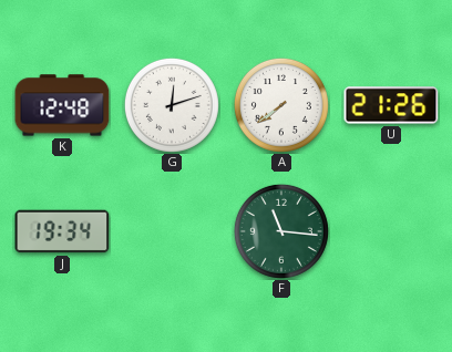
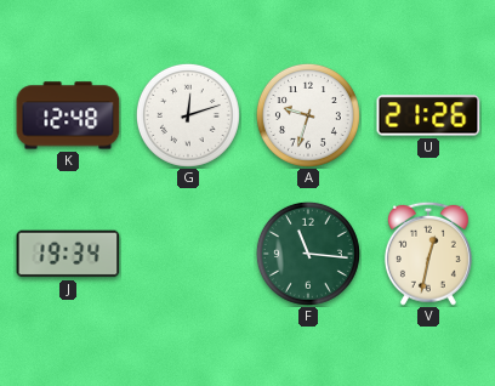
A: 7:39 -> 9:33 (308, 115)
V: none -> 12:32 (428, 254)
